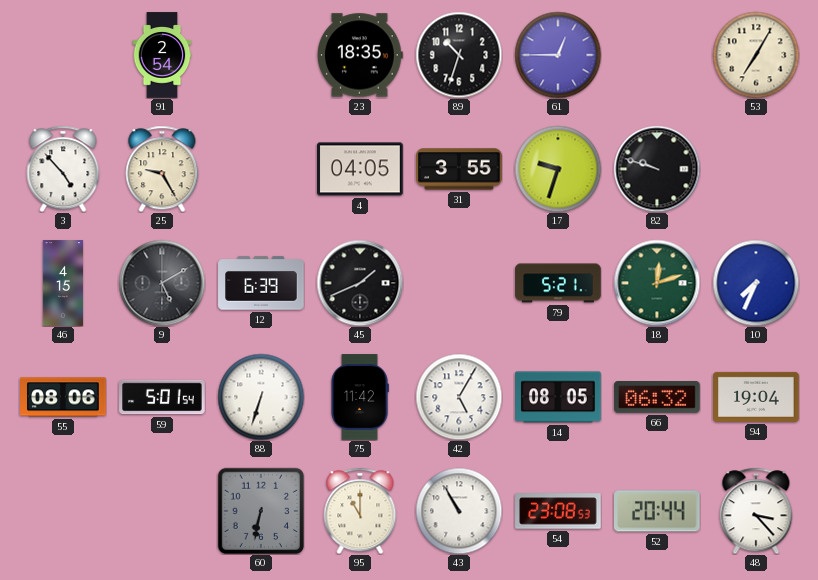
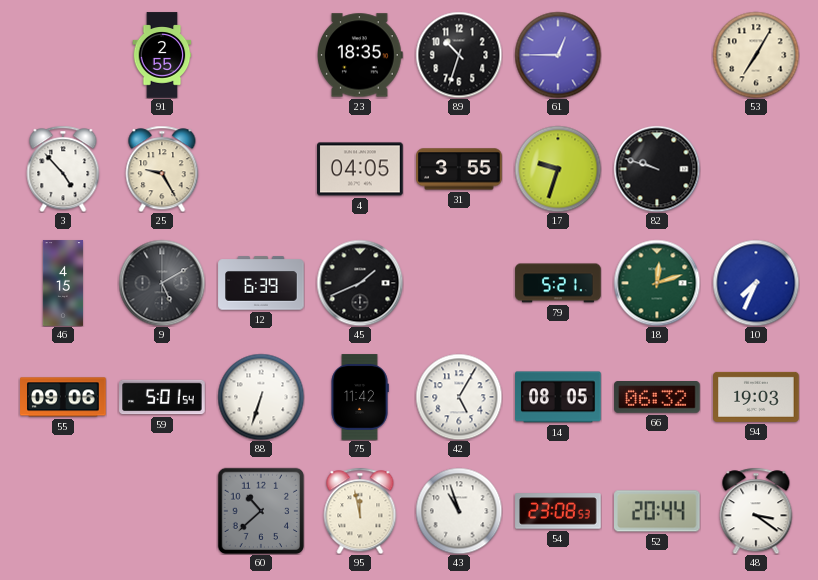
91: 2:54 -> 2:55 (162, 55)
55: 08:06 -> 09:06 (63, 397)
94: 19:04 -> 19:03 (756, 397)
60: 6:32 -> 10:38 (260, 510)
95: 11:00 -> 11:58 (360, 511)
43: 10:55 -> 10:57 (459, 511)
48: 3:23 -> 3:21 (756, 511)
